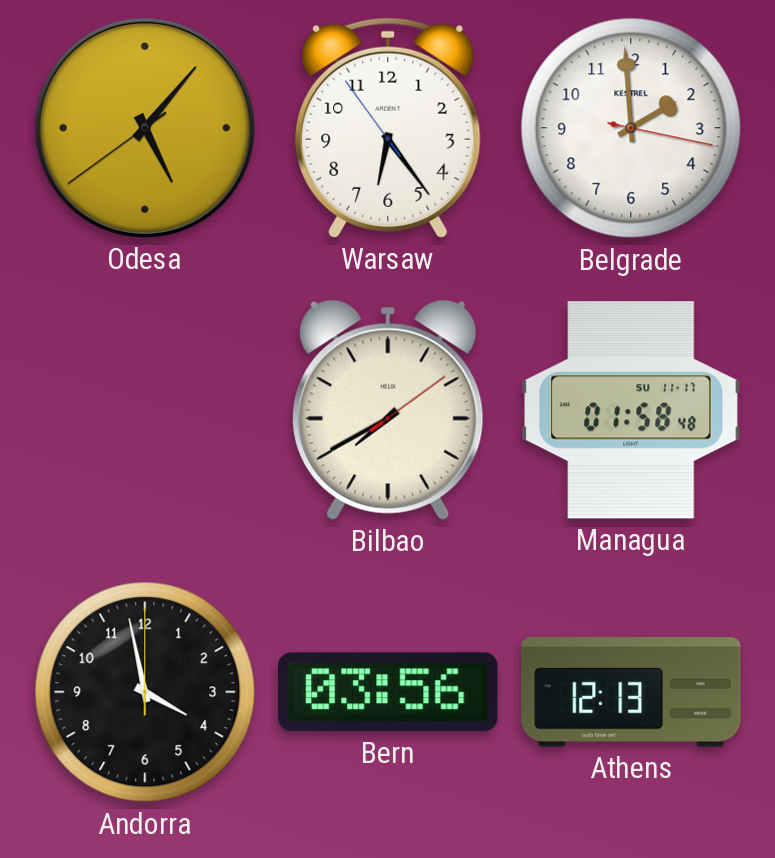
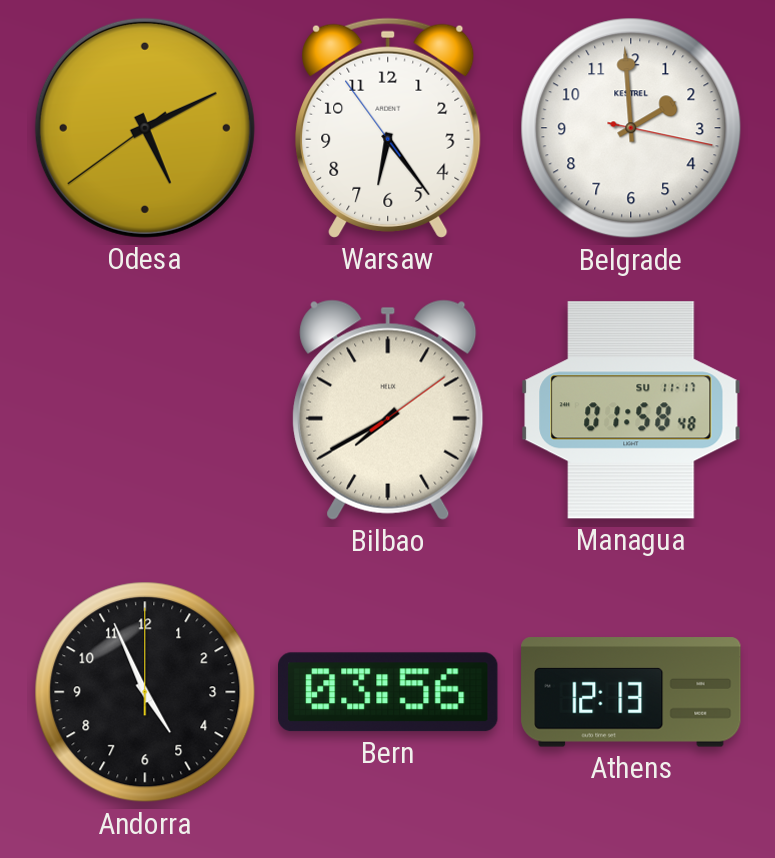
Odesa: 5:06 -> 5:10 (145, 128)
Andorra: 3:58 -> 4:56 (145, 692)
